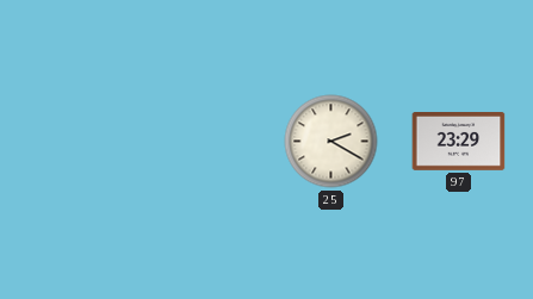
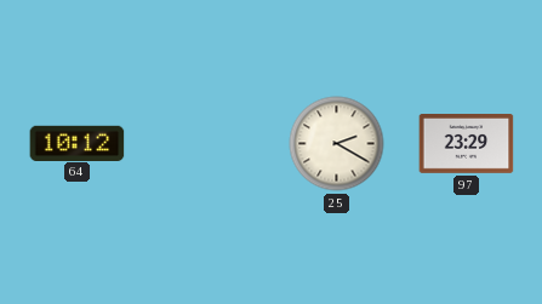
64: none -> 10:12 (78, 143)
